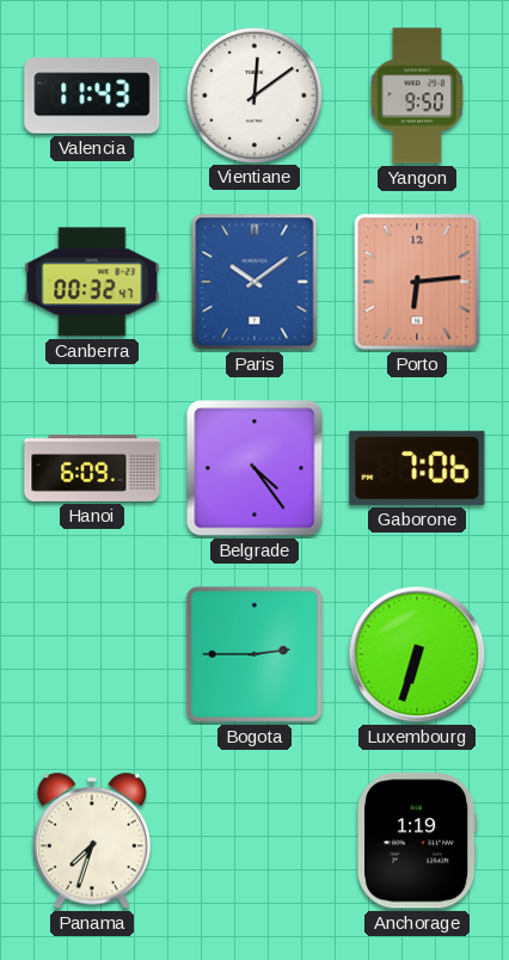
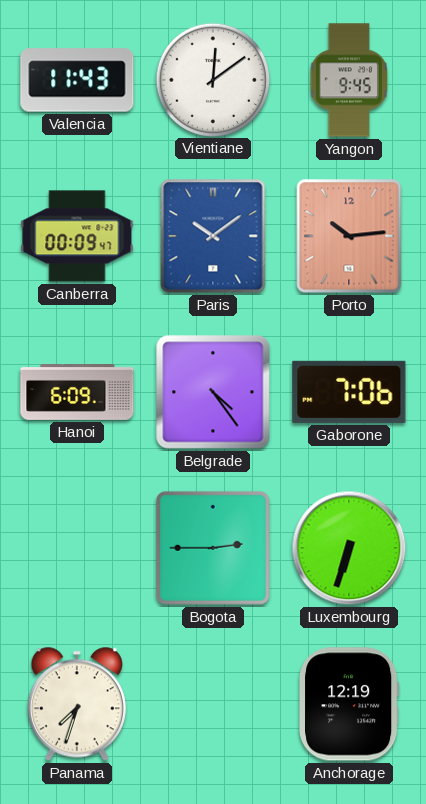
Yangon: 9:50 -> 9:45 (349, 80)
Canberra: 00:32 -> 00:09 (77, 236)
Porto: 6:14 -> 10:14 (349, 236)
Anchorage: 1:19 -> 12:19 (350, 704)
